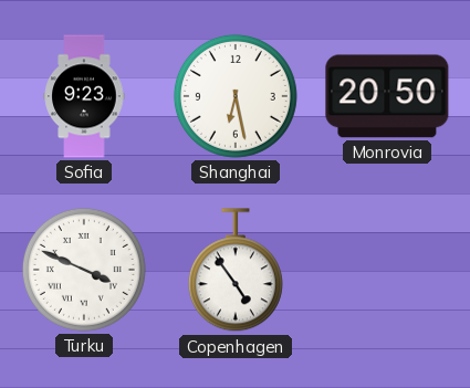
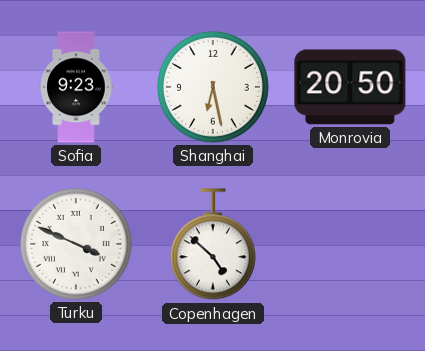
Copenhagen: 4:54 -> 4:52 (213, 245)
